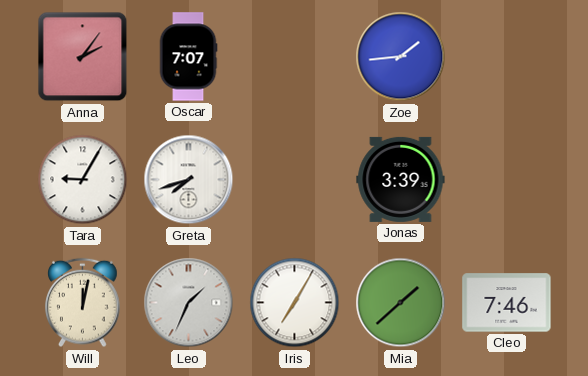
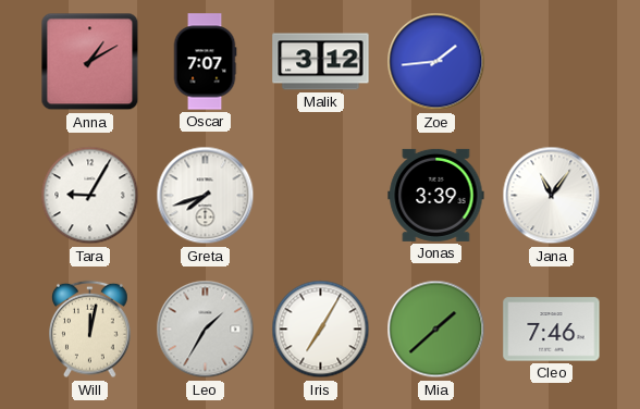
Anna: 2:06 -> 1:10 (90, 62)
Malik: none -> 3:12 (321, 62)
Jana: none -> 11:06 (552, 196)
Leo: 1:34 -> 1:35 (206, 330)
